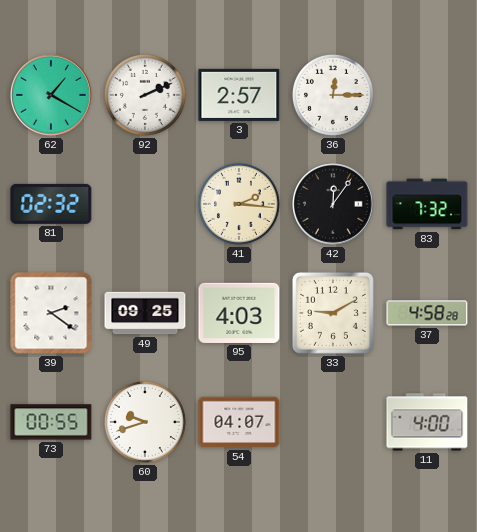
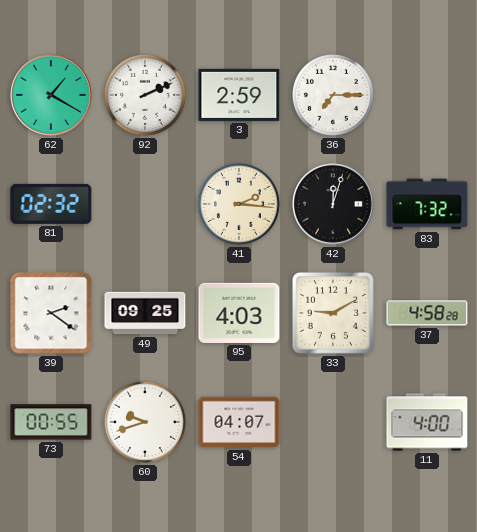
3: 2:57 -> 2:59 (239, 95)
36: 12:15 -> 7:15 (333, 95)
42: 12:06 -> 12:03 (334, 205)
